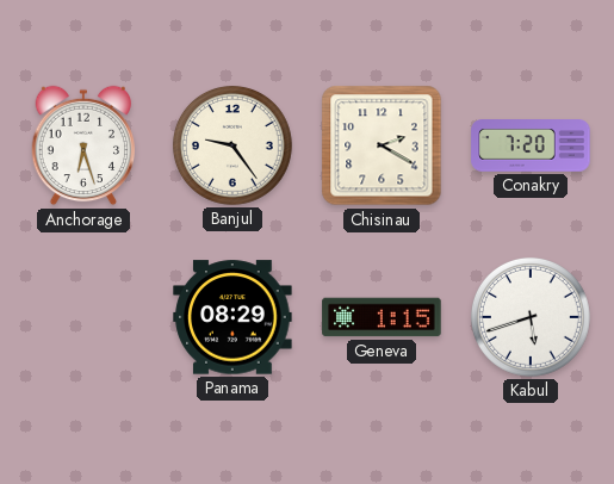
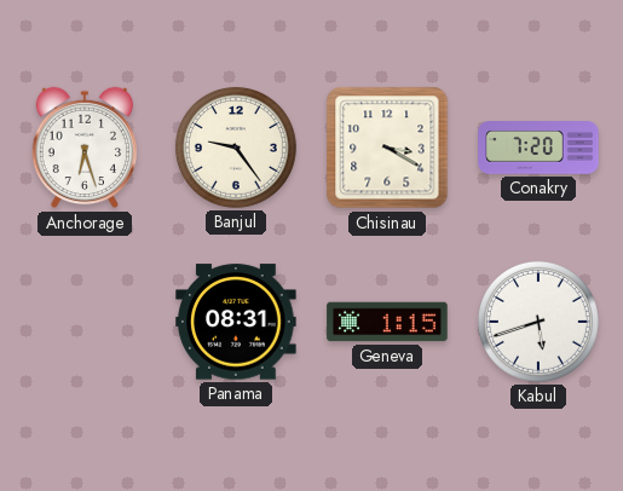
Chisinau: 2:20 -> 3:20 (387, 148)
Panama: 08:29 -> 08:31 (236, 322)
